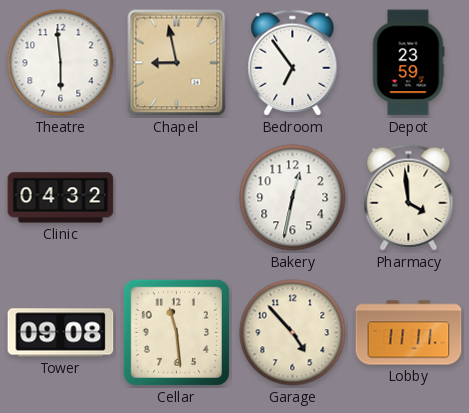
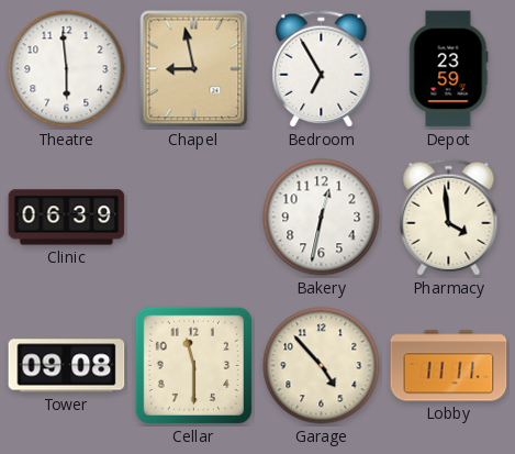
Bedroom: 6:54 -> 6:55 (322, 69)
Clinic: 04:32 -> 06:39 (67, 218)
Cellar: 11:29 -> 11:30 (193, 365)
